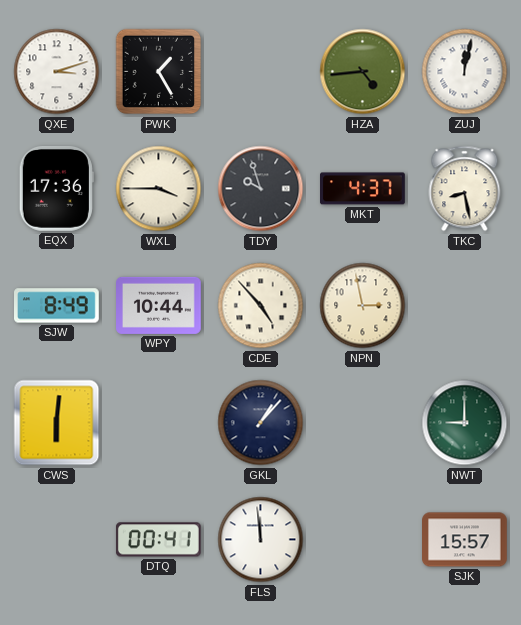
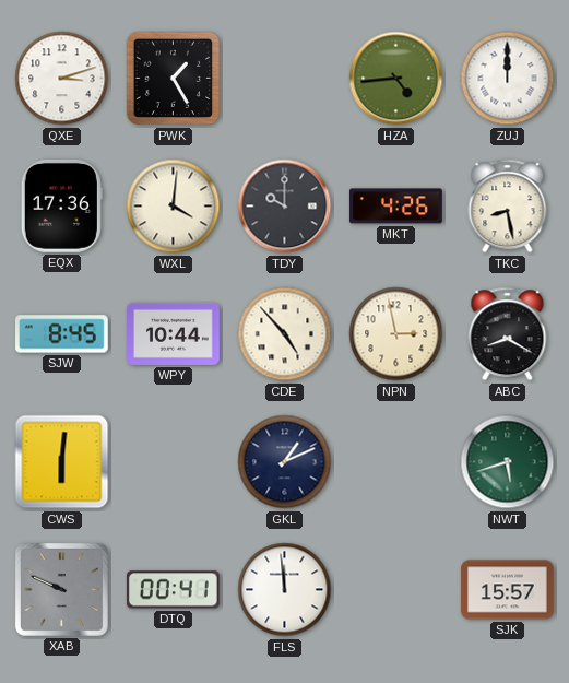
ZUJ: 12:02 -> 12:00 (508, 79)
WXL: 3:45 -> 4:01 (174, 207)
TDY: 9:57 -> 10:00 (285, 207)
MKT: 4:37 -> 4:26 (396, 207)
SJW: 8:49 -> 8:45 (62, 334)
ABC: none -> 8:20 (508, 334)
GKL: 1:07 -> 1:11 (285, 462)
NWT: 9:00 -> 5:42 (508, 462)
XAB: none -> 9:49 (61, 589)
